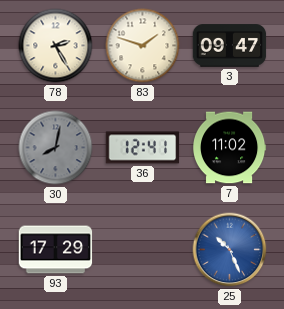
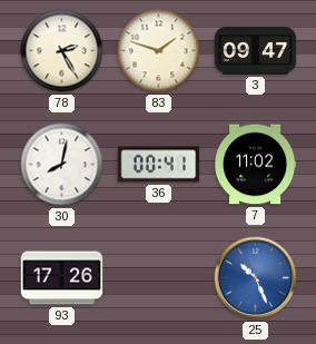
30 dial: grey -> white (62, 165)
36: 12:41 -> 00:41 (159, 165)
93: 17:29 -> 17:26 (62, 278)
